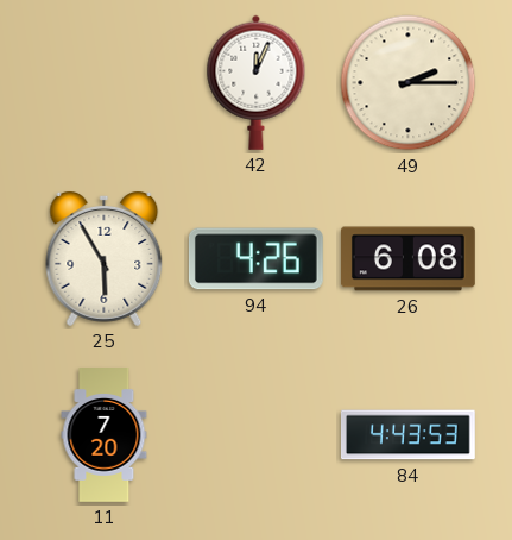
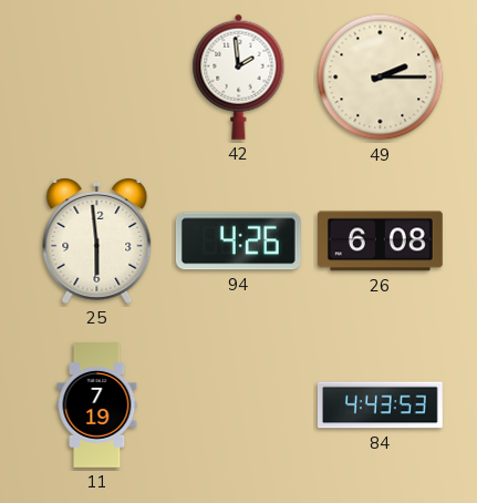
42: 12:04 -> 1:59 (239, 76)
25: 5:55 -> 5:59 (97, 242)
11: 7:20 -> 7:19 (97, 406)
